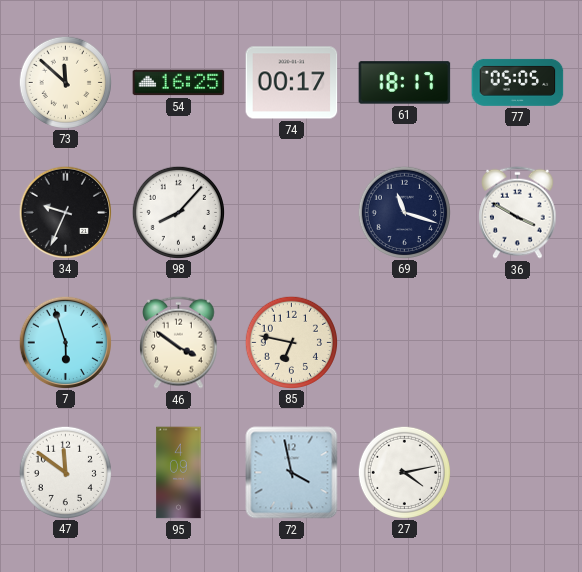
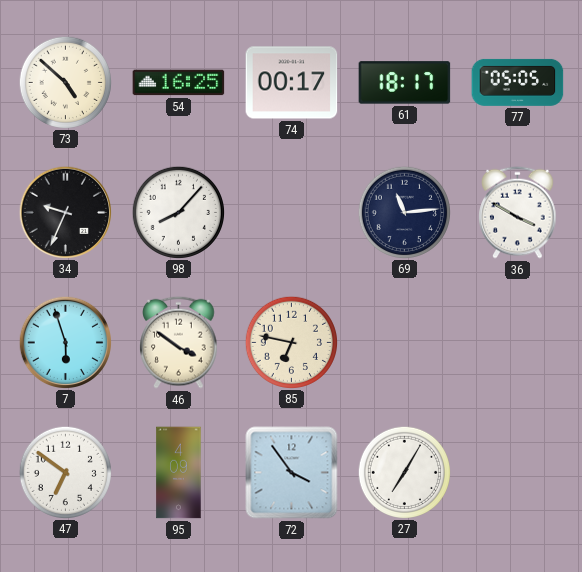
73: 11:52 -> 4:52 (65, 82)
69: 11:18 -> 11:14 (404, 212)
47: 11:51 -> 6:51 (65, 472)
72: 3:58 -> 3:54 (292, 473)
27: 4:13 -> 7:05 (404, 472)
